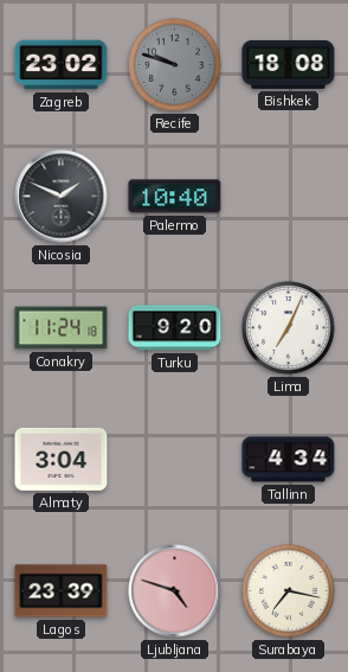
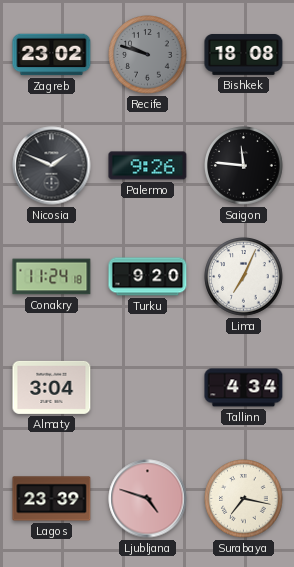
Palermo: 10:40 -> 9:26 (148, 166)
Saigon: none -> 11:46 (244, 166)
